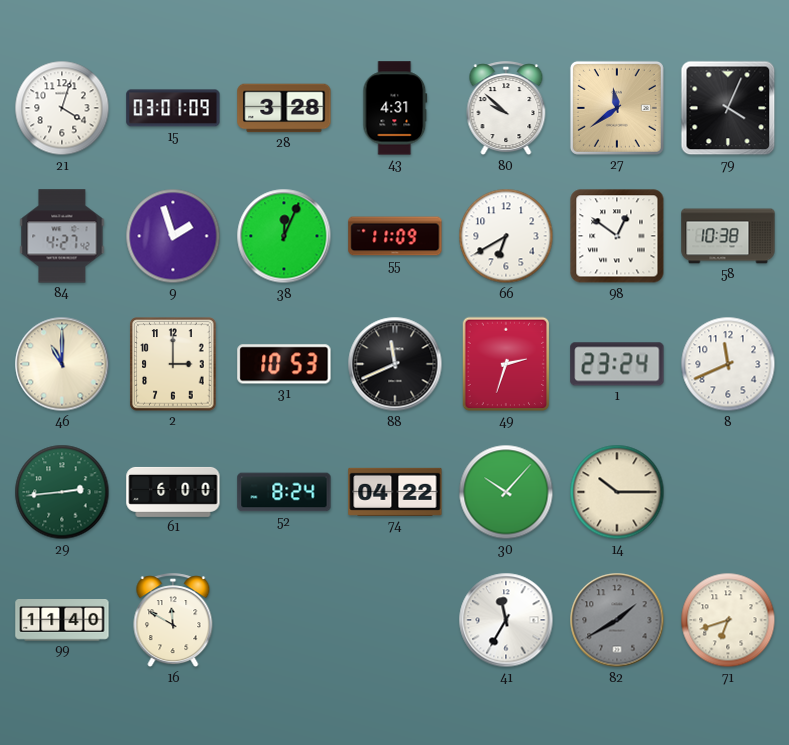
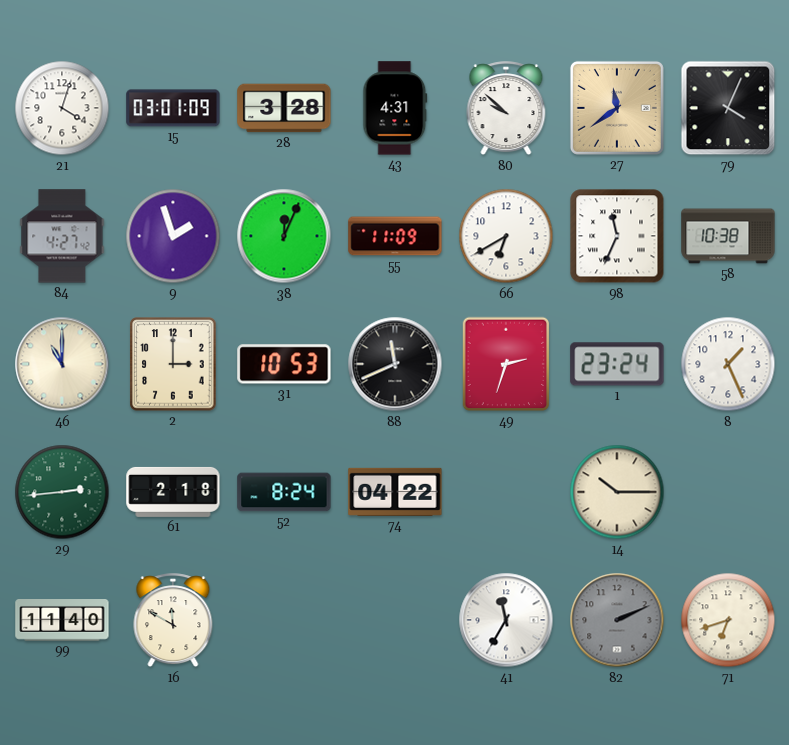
98: 12:51 -> 11:34 (617, 236)
8: 11:41 -> 1:26 (728, 364)
61: 6:00 -> 2:18 (173, 492)
30: 10:07 -> none (506, 492)
82: 1:40 -> 2:11 (617, 620)
